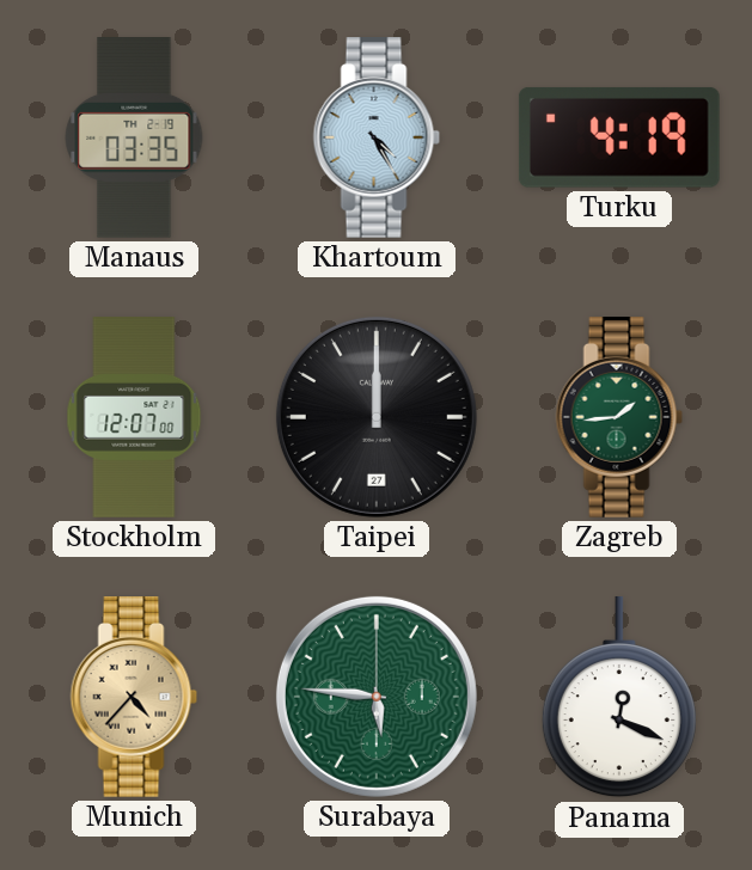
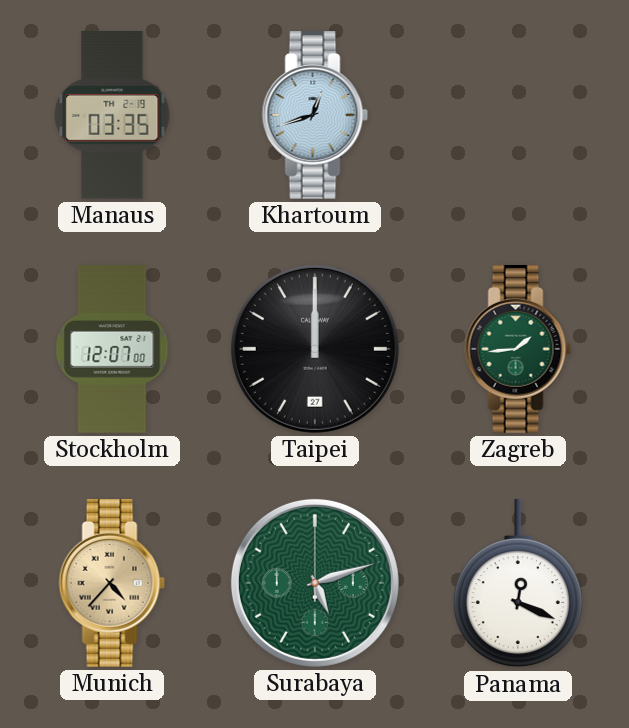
Khartoum: 4:25 -> 12:42 (315, 116)
Turku: 4:19 -> none (619, 137)
Surabaya: 5:46 -> 5:12 (315, 583)
